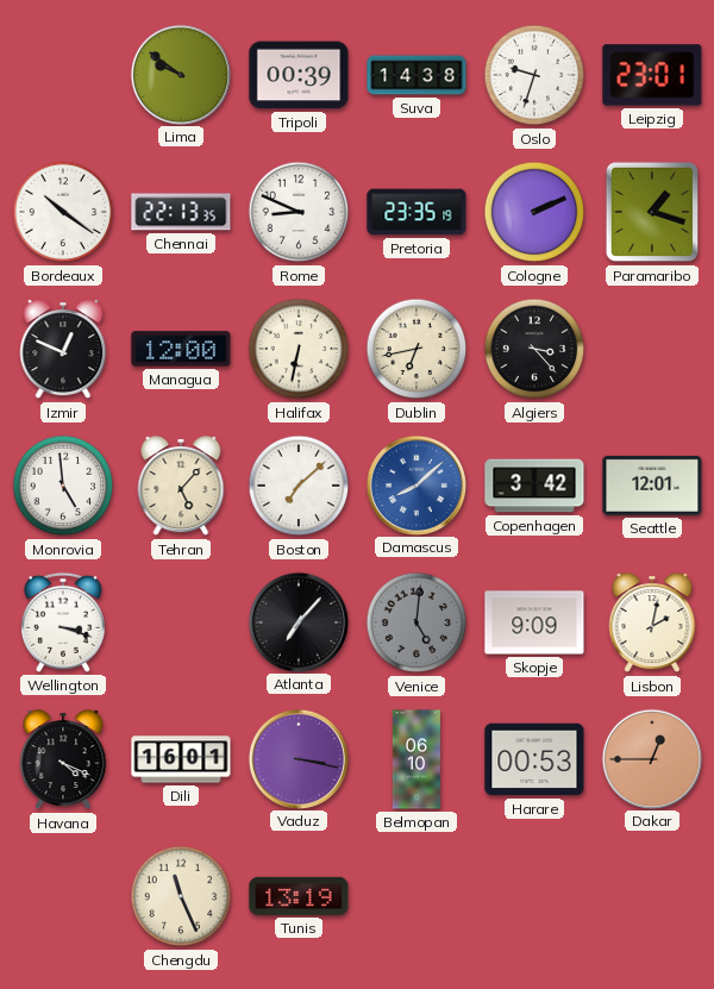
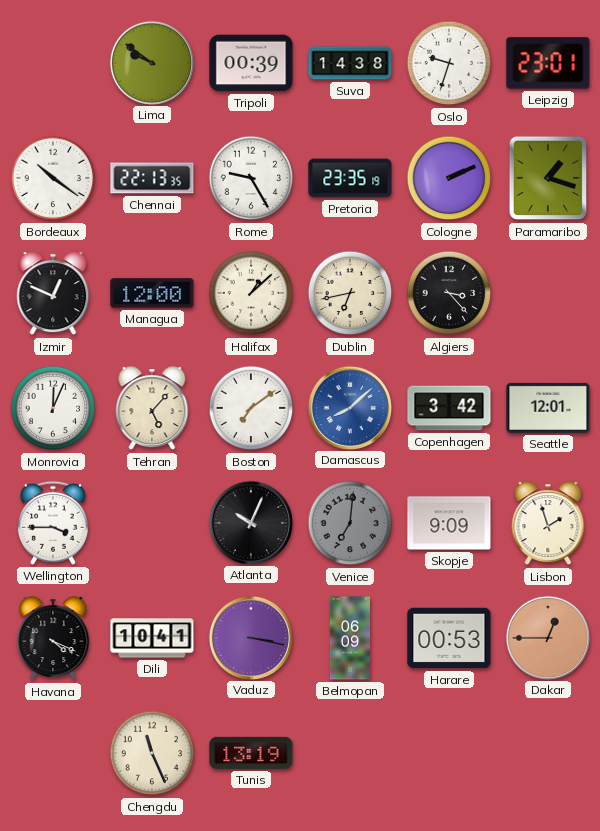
Rome: 8:49 -> 9:25 (251, 178)
Halifax: 6:32 -> 1:08 (251, 293)
Monrovia: 4:59 -> 12:04 (53, 408)
Boston: 7:08 -> 7:09 (251, 408)
Wellington: 3:18 -> 3:45 (53, 523)
Atlanta: 7:07 -> 10:04 (250, 522)
Venice: 5:01 -> 7:01 (350, 523)
Lisbon: 2:02 -> 1:57 (548, 524)
Dili: 16:01 -> 10:41 (152, 638)
Belmopan: 06:10 -> 06:09 (349, 638)
